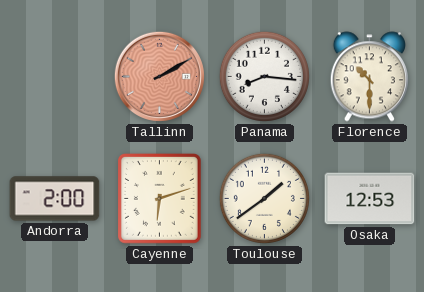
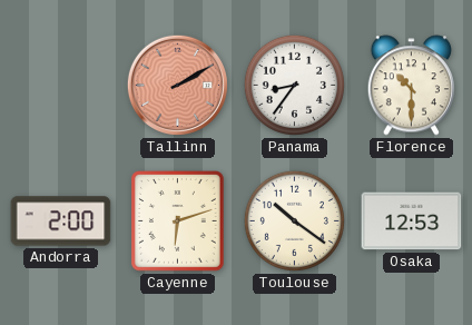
Panama: 8:16 -> 8:36 (294, 85)
Toulouse: 1:39 -> 10:21 (294, 220)
